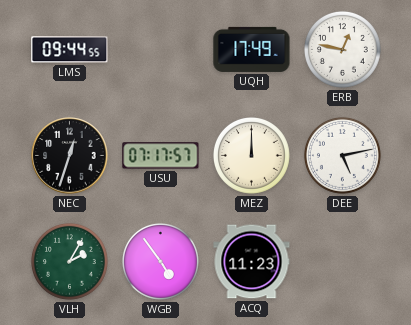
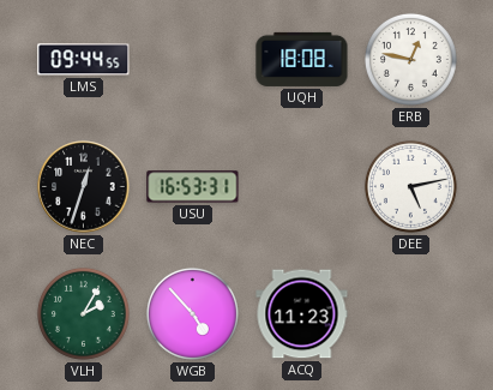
UQH: 17:49 -> 18:08 (302, 59)
USU: 07:17 -> 16:53 (193, 187)
MEZ: 12:00 -> none (251, 155)
WGB: 4:54 -> 4:53 (192, 313)
